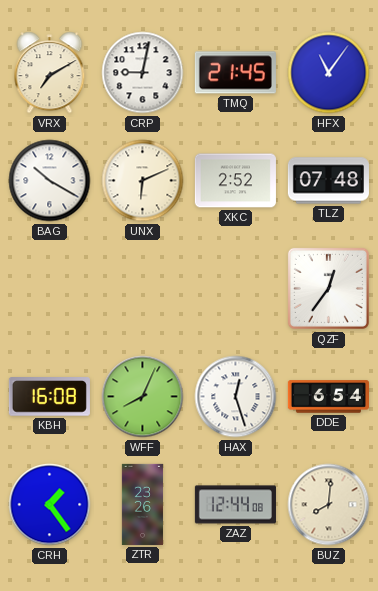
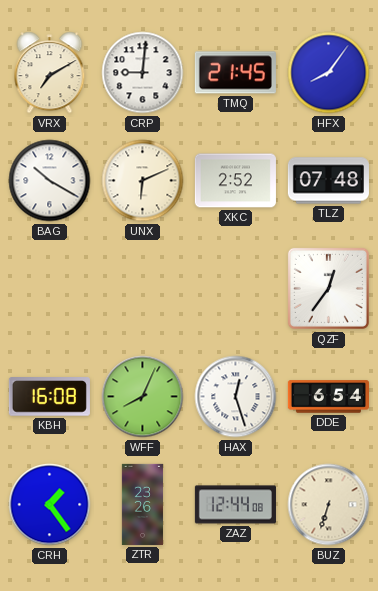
CRP: 9:02 -> 9:01 (143, 73)
HFX: 11:06 -> 8:06 (329, 73)
BUZ: 8:01 -> 6:33 (329, 505)
